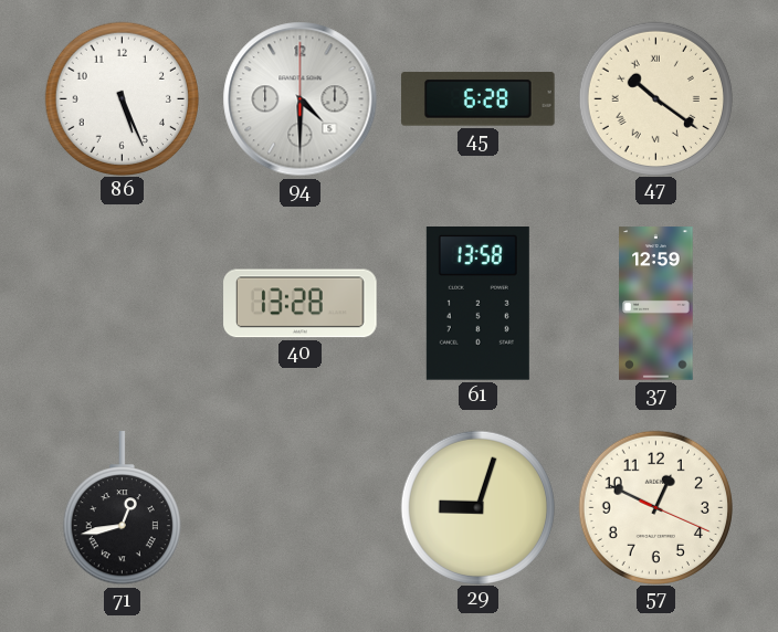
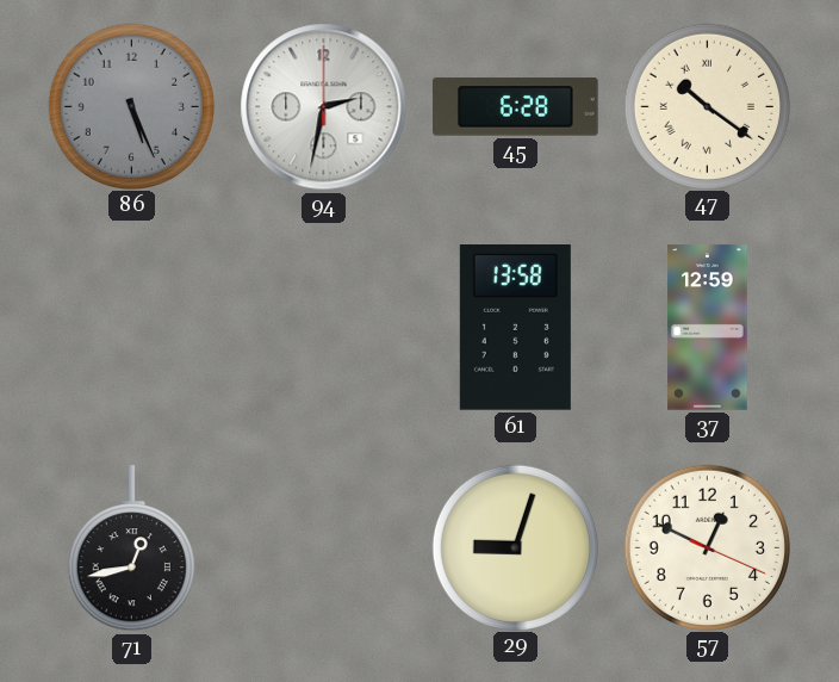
86 dial: white -> grey (131, 106)
94: 4:30 -> 2:32 (324, 107)
40: 13:28 -> none (301, 304)
